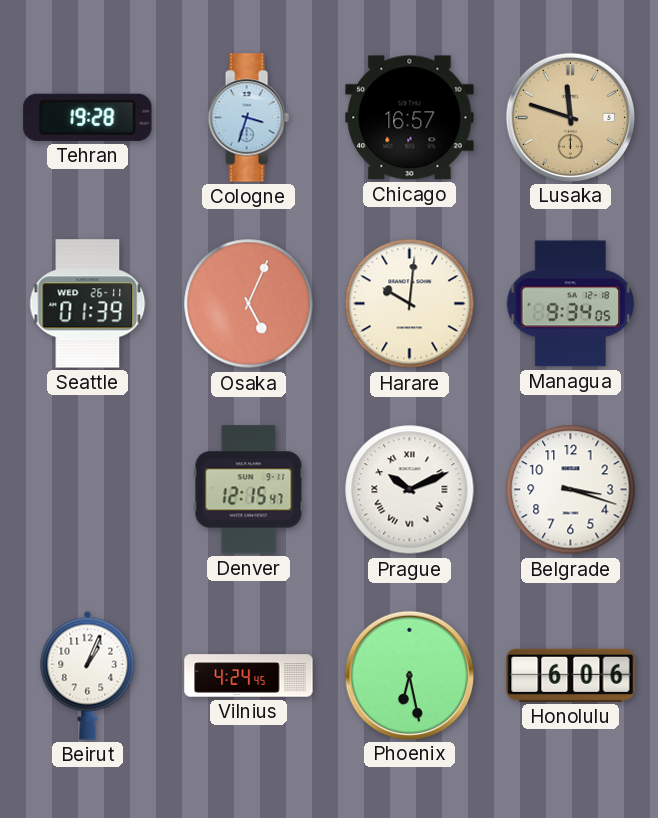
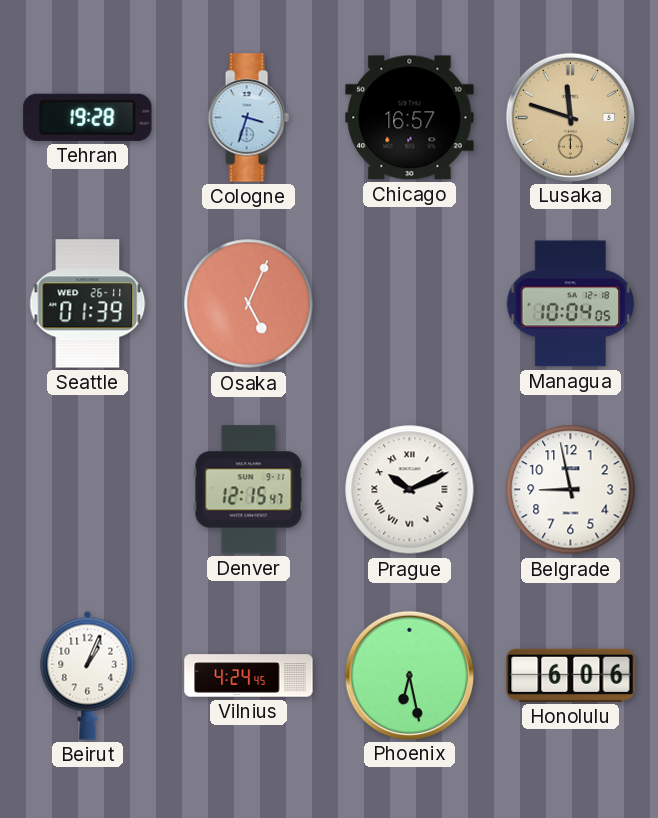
Harare: 10:01 -> none (410, 304)
Managua: 9:34 -> 10:04 (571, 304)
Belgrade: 3:18 -> 8:58 (571, 490)
